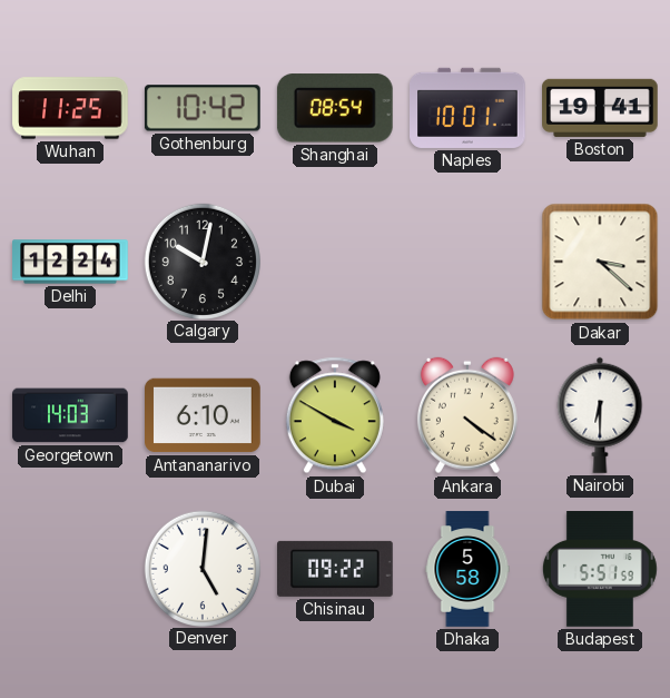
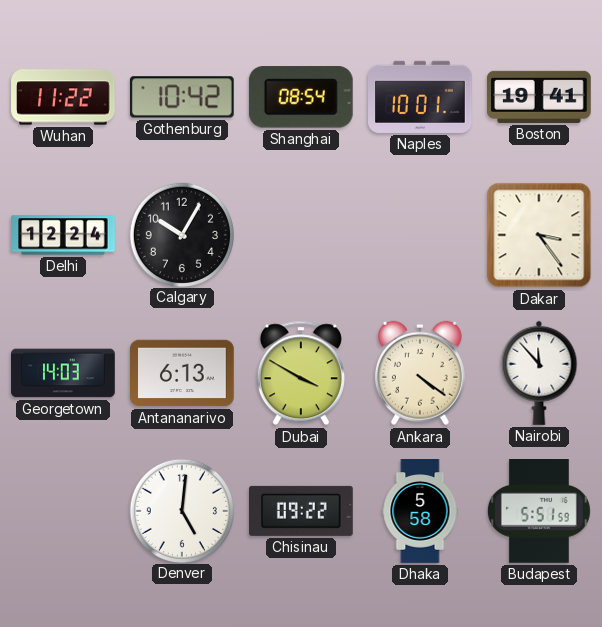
Wuhan: 11:25 -> 11:22 (63, 97)
Calgary: 10:02 -> 10:05 (181, 234)
Dakar: 3:22 -> 3:24 (539, 235)
Antananarivo: 6:10 -> 6:13 (183, 373)
Nairobi: 6:30 -> 11:53 (539, 373)
